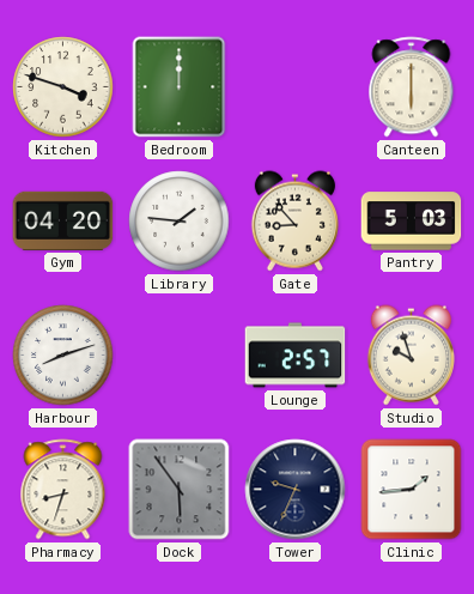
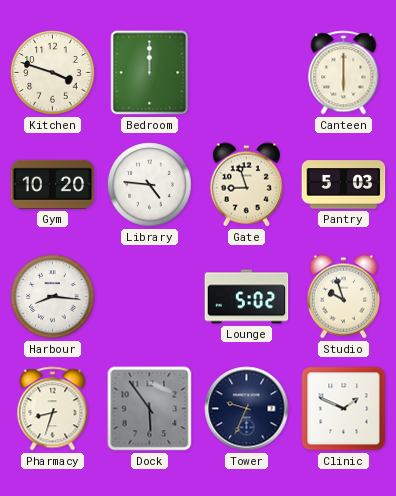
Gym: 04:20 -> 10:20 (53, 184)
Library: 1:46 -> 4:46 (150, 185)
Gate: 8:53 -> 8:57 (246, 185)
Harbour: 8:12 -> 8:16 (53, 297)
Lounge: 2:57 -> 5:02 (247, 297)
Clinic: 1:44 -> 1:49 (344, 409)
